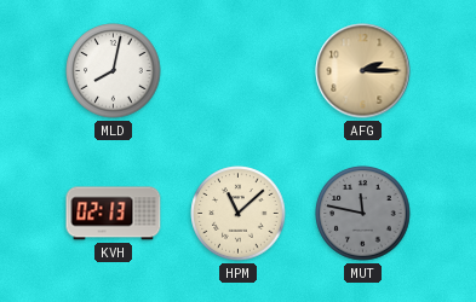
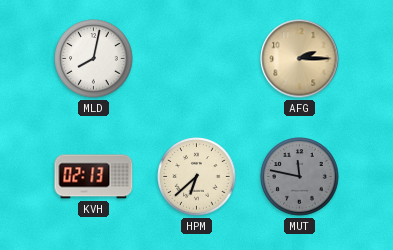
HPM: 11:08 -> 6:38 (197, 177)
